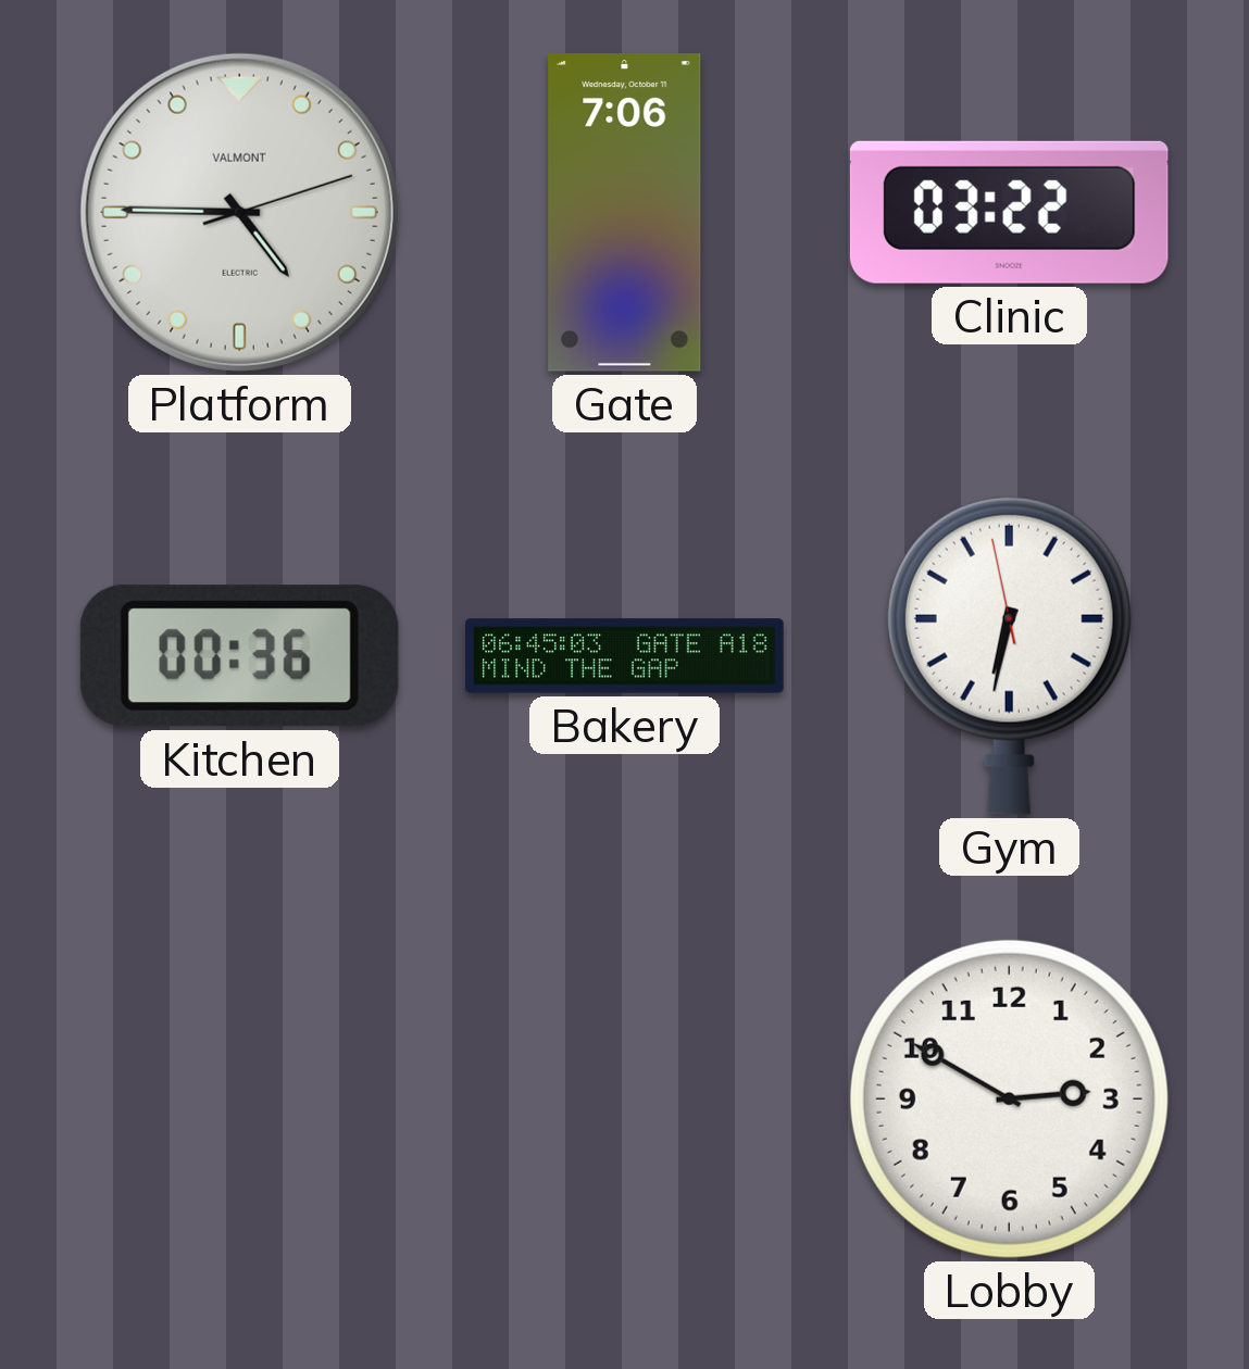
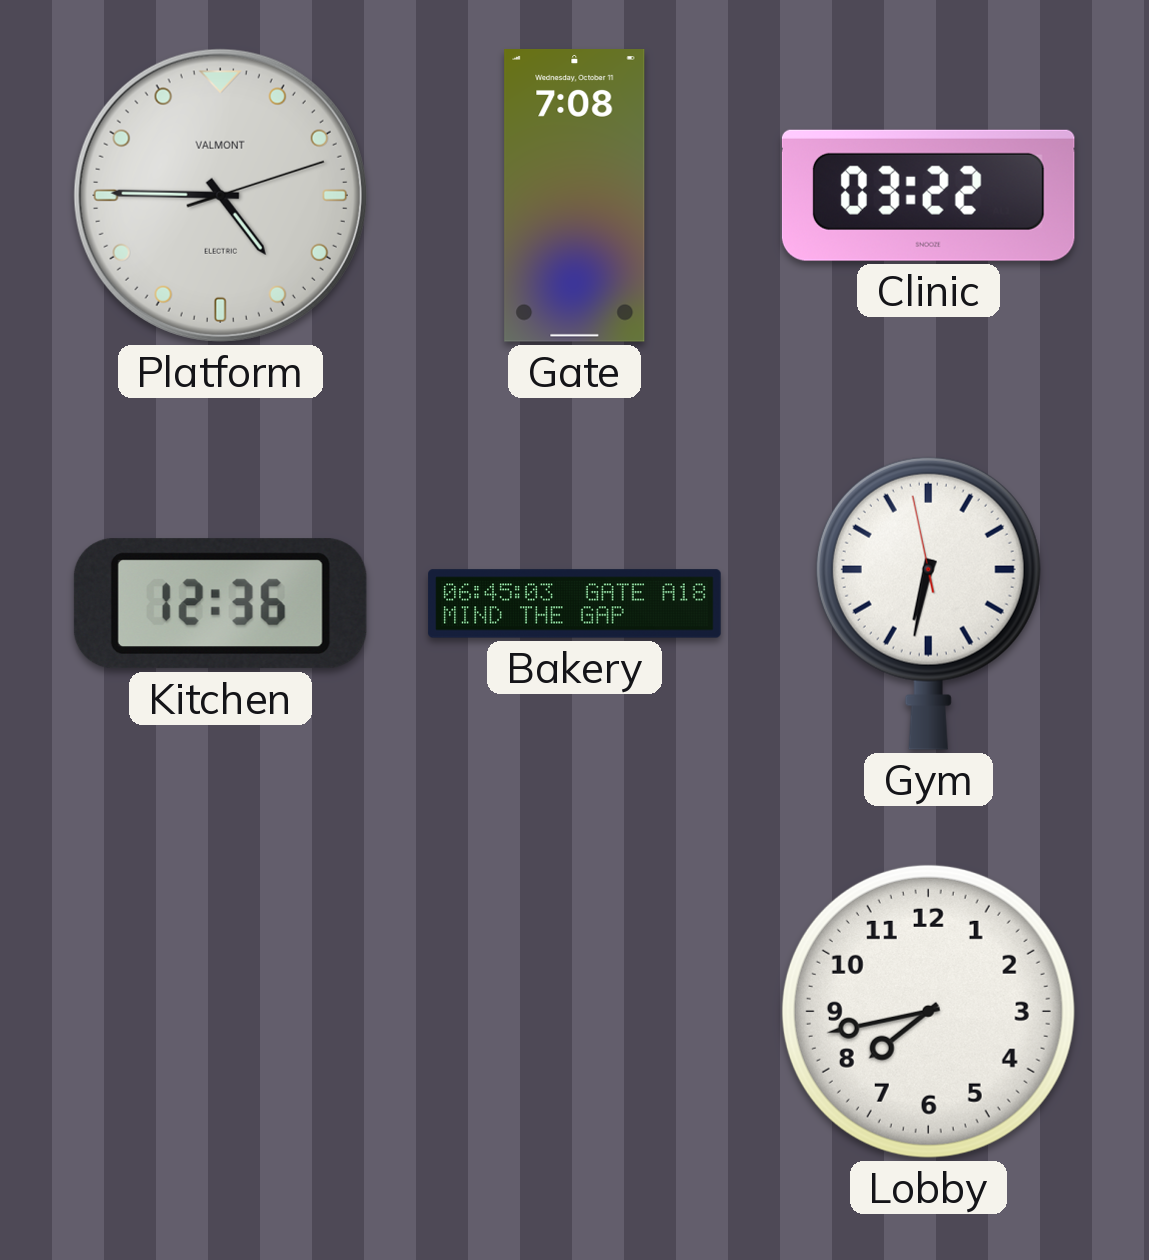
Gate: 7:06 -> 7:08 (575, 196)
Kitchen: 00:36 -> 12:36 (220, 604)
Lobby: 2:50 -> 7:43 (928, 1011)
